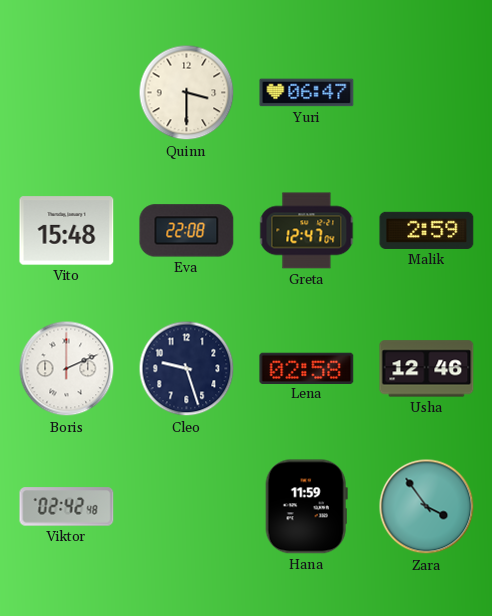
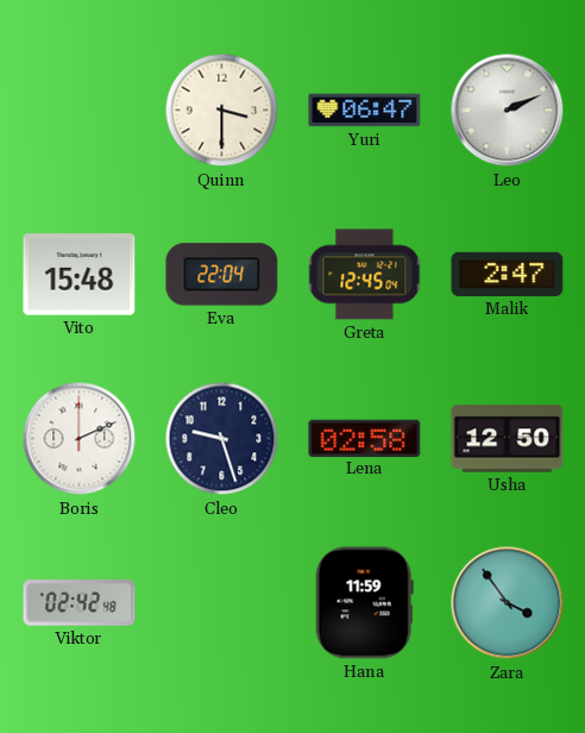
Leo: none -> 2:11 (508, 111)
Eva: 22:08 -> 22:04 (222, 275)
Greta: 12:47 -> 12:45 (365, 275)
Malik: 2:59 -> 2:47 (508, 274)
Usha: 12:46 -> 12:50 (508, 439)
